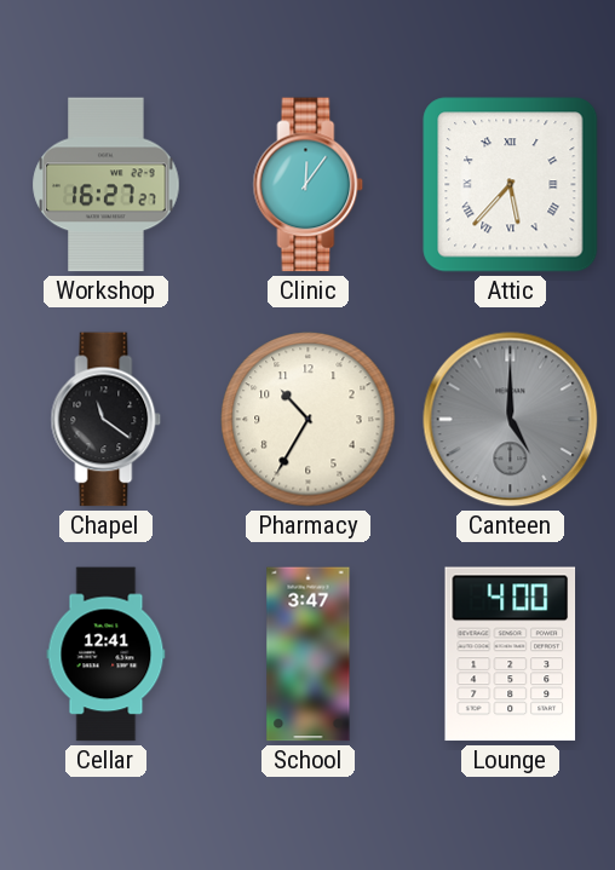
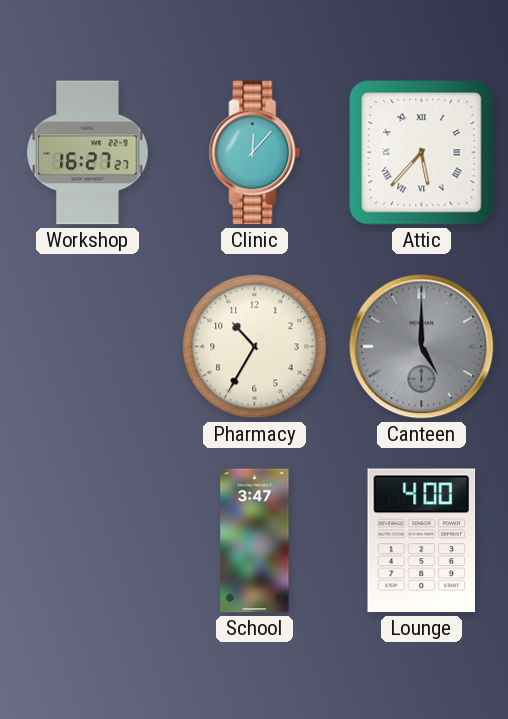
Clinic: 12:06 -> 12:07 (255, 153)
Chapel: 11:21 -> none (107, 420)
Cellar: 12:41 -> none (107, 655)
